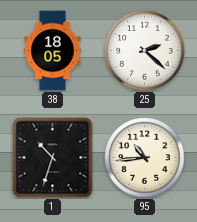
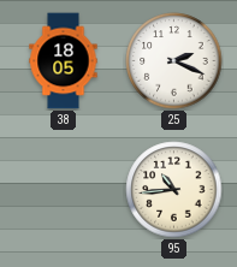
25: 2:22 -> 2:19 (174, 61)
1: 10:33 -> none (53, 158)
